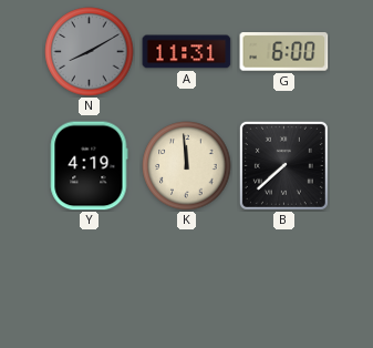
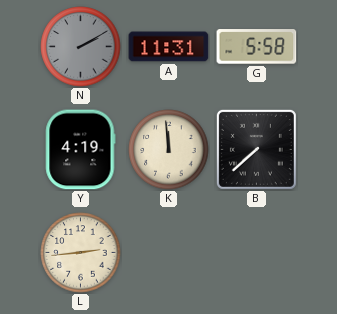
N: 8:10 -> 2:10 (81, 47)
G: 6:00 -> 5:58 (257, 47)
L: none -> 2:44 (81, 253)
